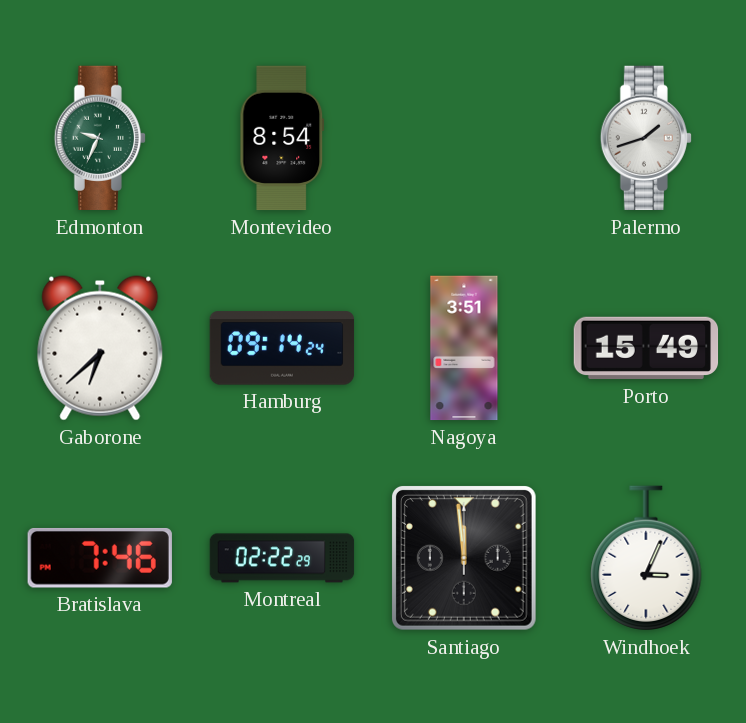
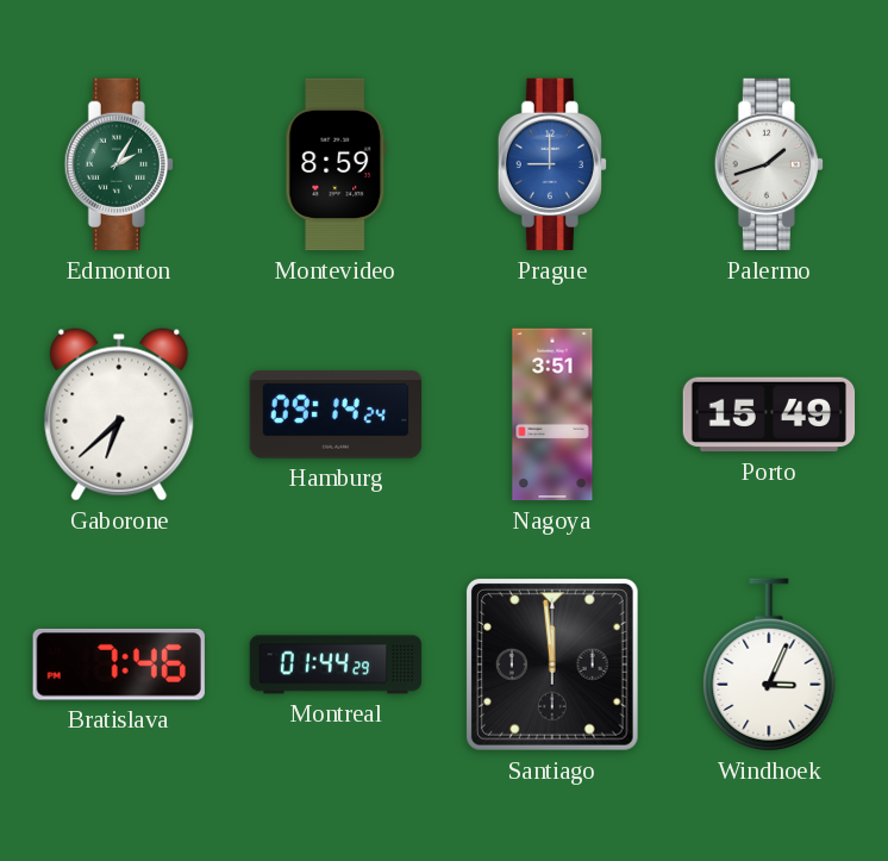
Edmonton: 9:34 -> 2:05 (118, 164)
Montevideo: 8:54 -> 8:59 (336, 164)
Prague: none -> 9:00 (551, 164)
Montreal: 02:22 -> 01:44 (336, 665)
